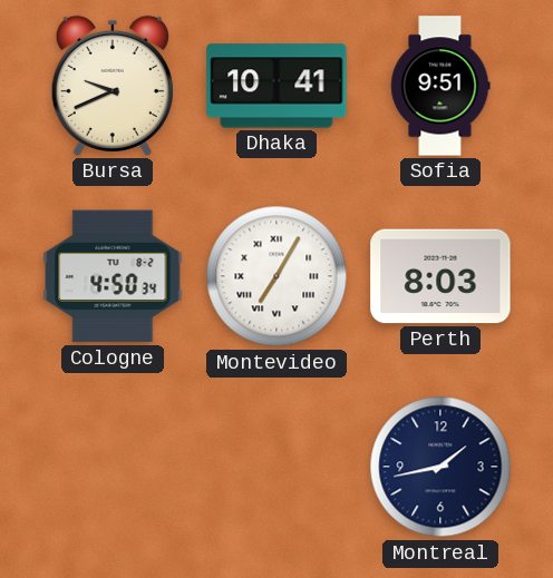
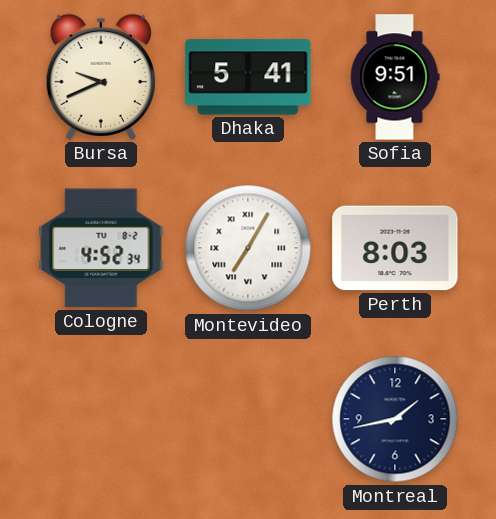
Dhaka: 10:41 -> 5:41 (248, 77)
Cologne: 4:50 -> 4:52 (101, 248)
